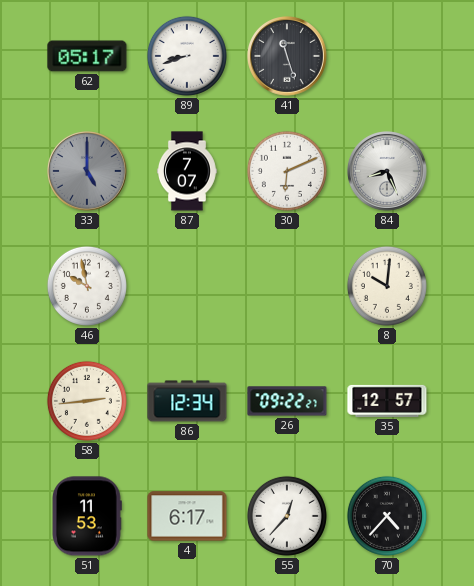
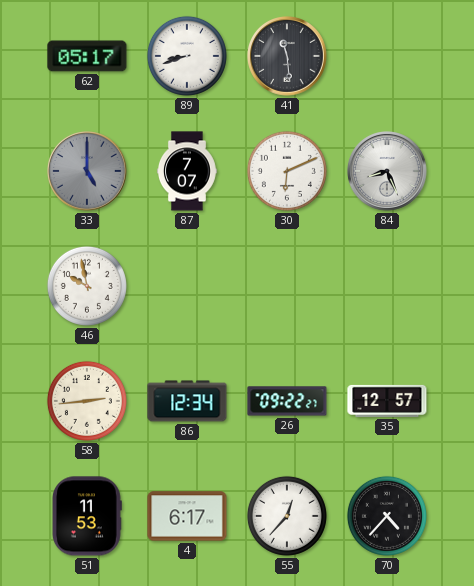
41: 11:27 -> 11:29 (288, 57)
8: 10:01 -> none (387, 286)
